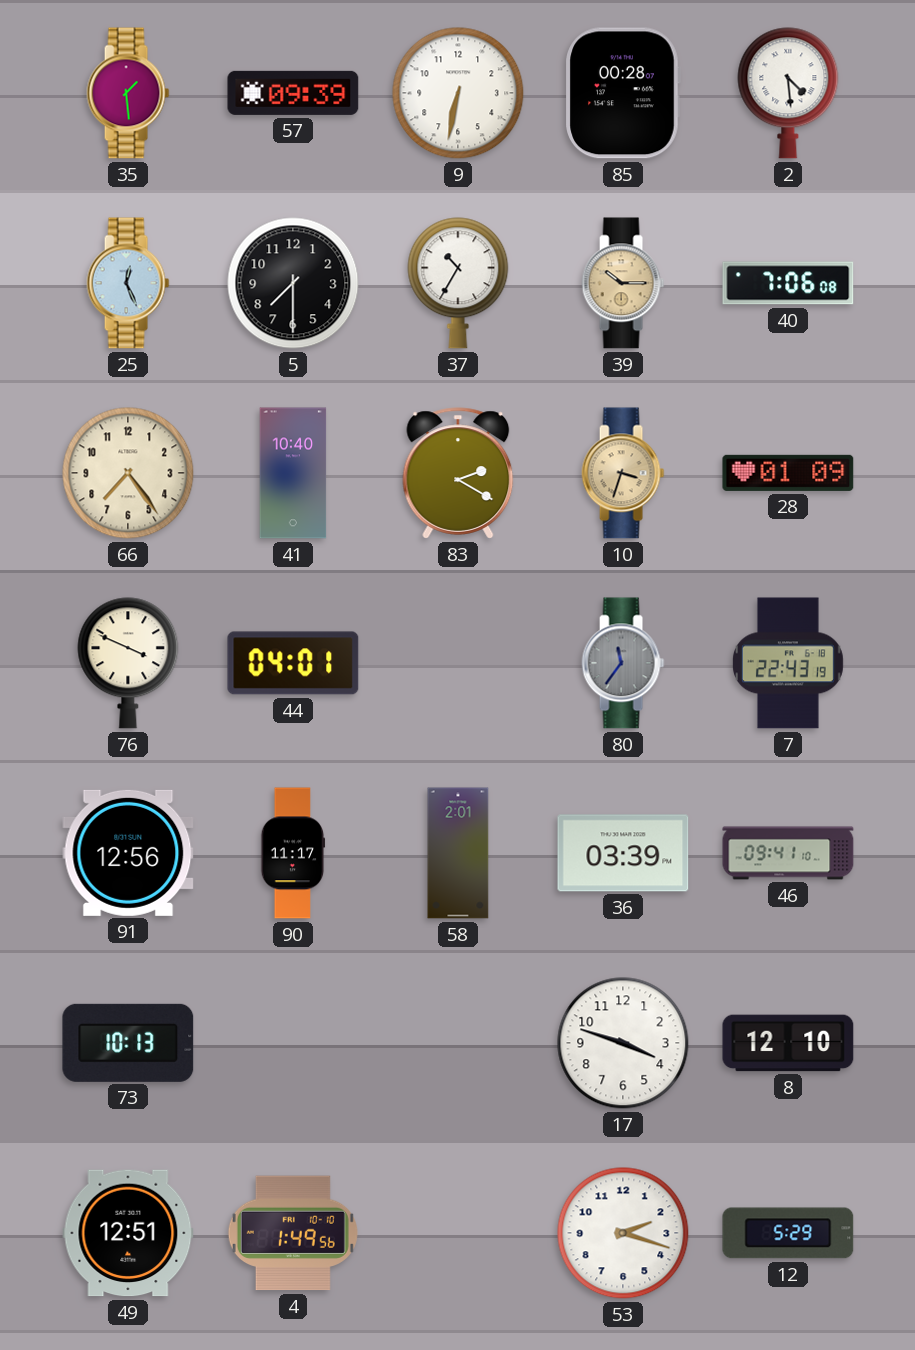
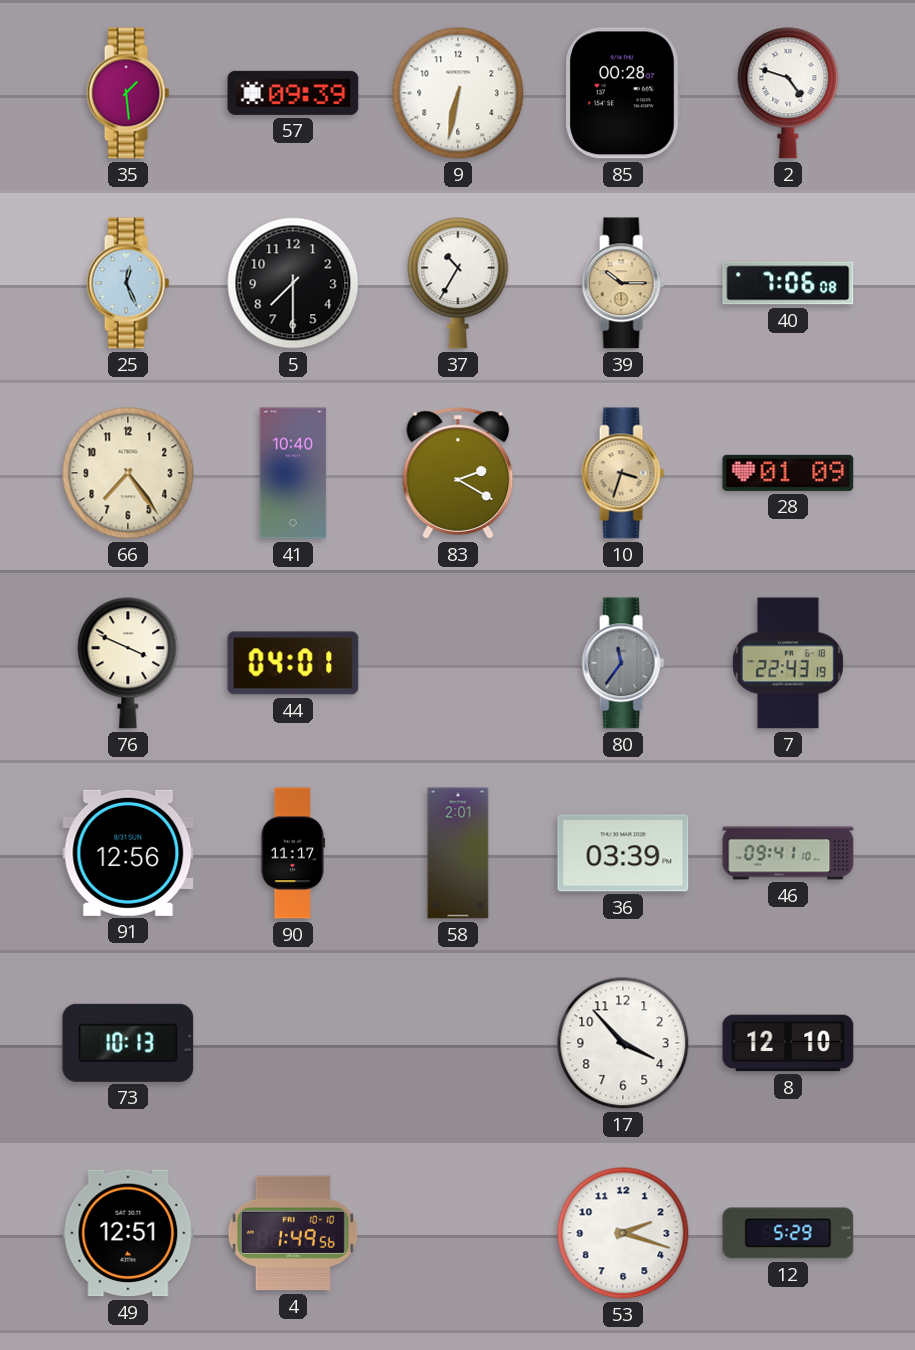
2: 4:29 -> 4:48 (788, 93)
17: 3:48 -> 3:53 (623, 1043)
